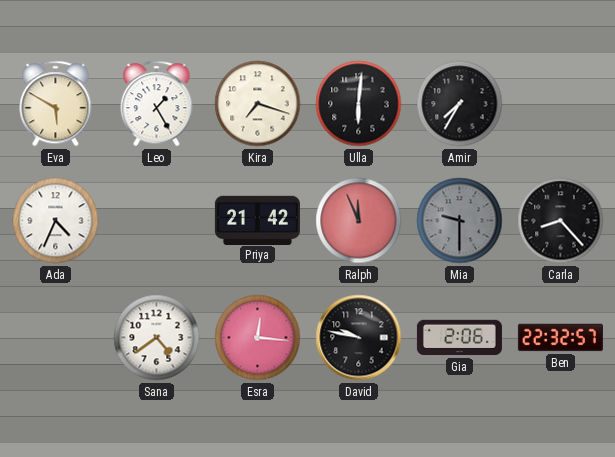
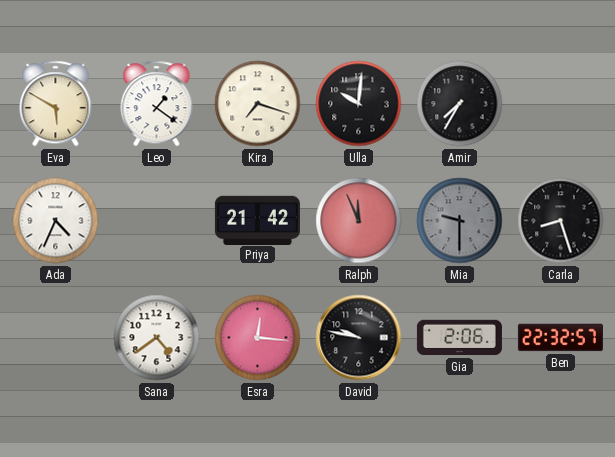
Leo: 1:25 -> 1:21 (157, 104)
Ulla: 6:01 -> 10:01 (359, 104)
Carla: 8:23 -> 8:27 (561, 221)
